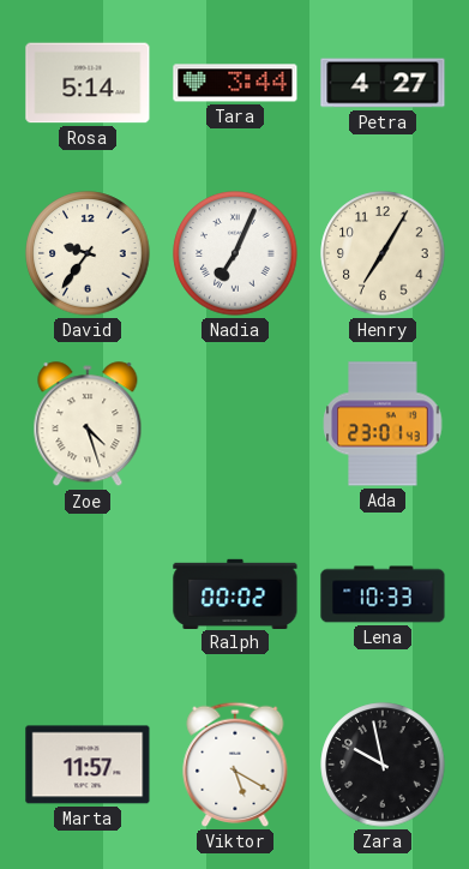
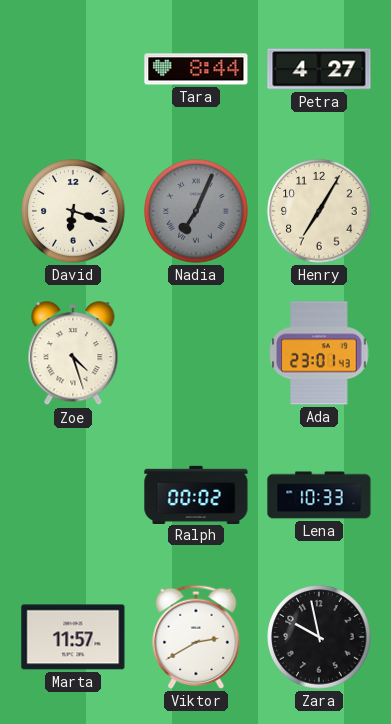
Rosa: 5:14 -> none (88, 83)
Tara: 3:44 -> 8:44 (196, 69)
David: 9:36 -> 6:18 (73, 211)
Nadia dial: white -> grey (196, 211)
Viktor: 5:20 -> 2:40 (196, 637)
